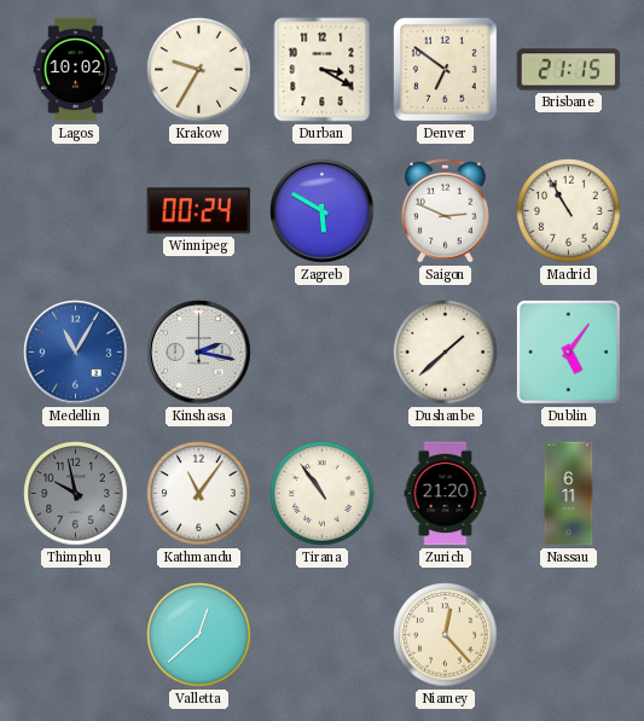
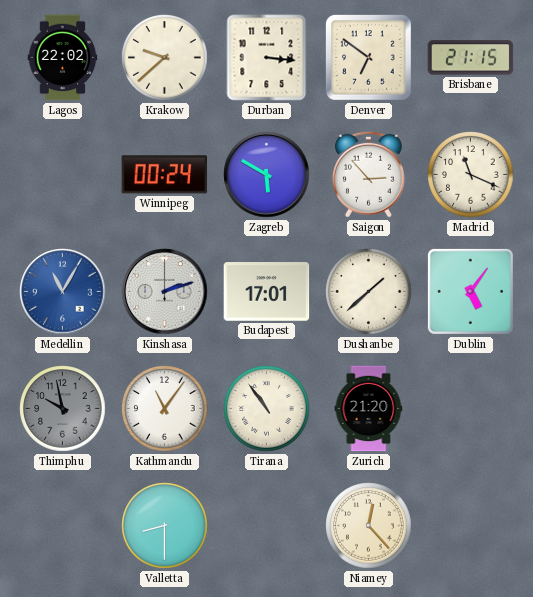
Lagos: 10:02 -> 22:02 (63, 58)
Krakow: 9:35 -> 9:38 (165, 58)
Durban: 3:20 -> 3:16 (267, 58)
Saigon: 2:49 -> 2:53 (368, 174)
Madrid: 10:55 -> 11:19 (471, 175)
Kinshasa: 2:17 -> 2:12 (165, 292)
Budapest: none -> 17:01 (267, 292)
Nassau: 6:11 -> none (569, 494)
Valletta: 12:38 -> 8:30 (165, 526)
